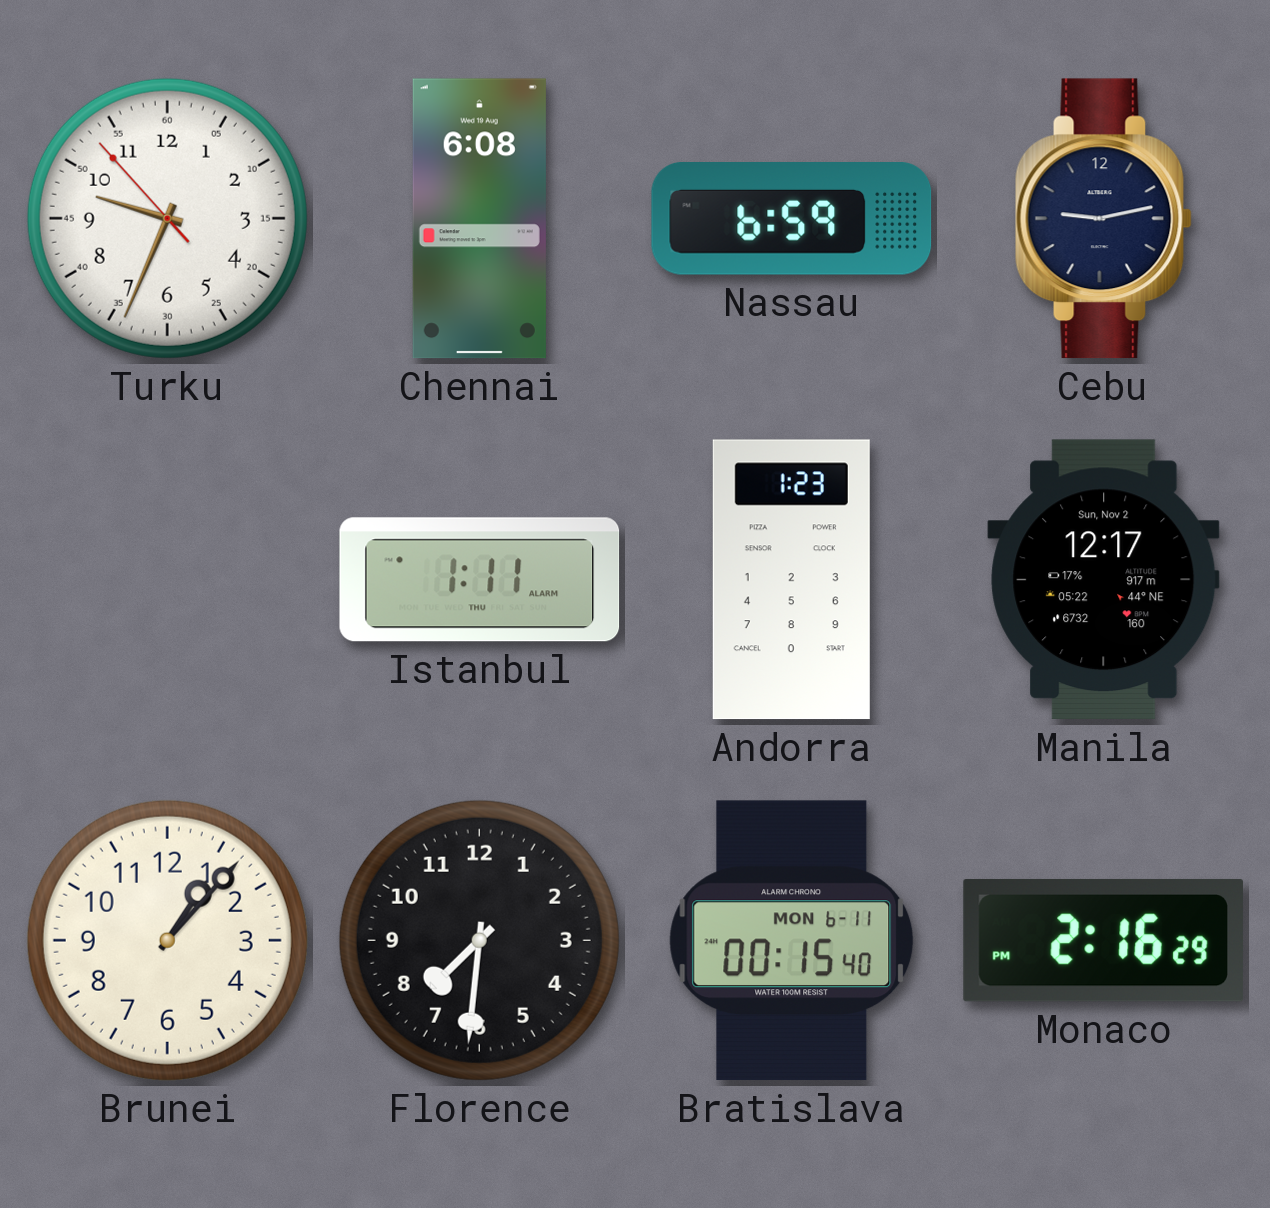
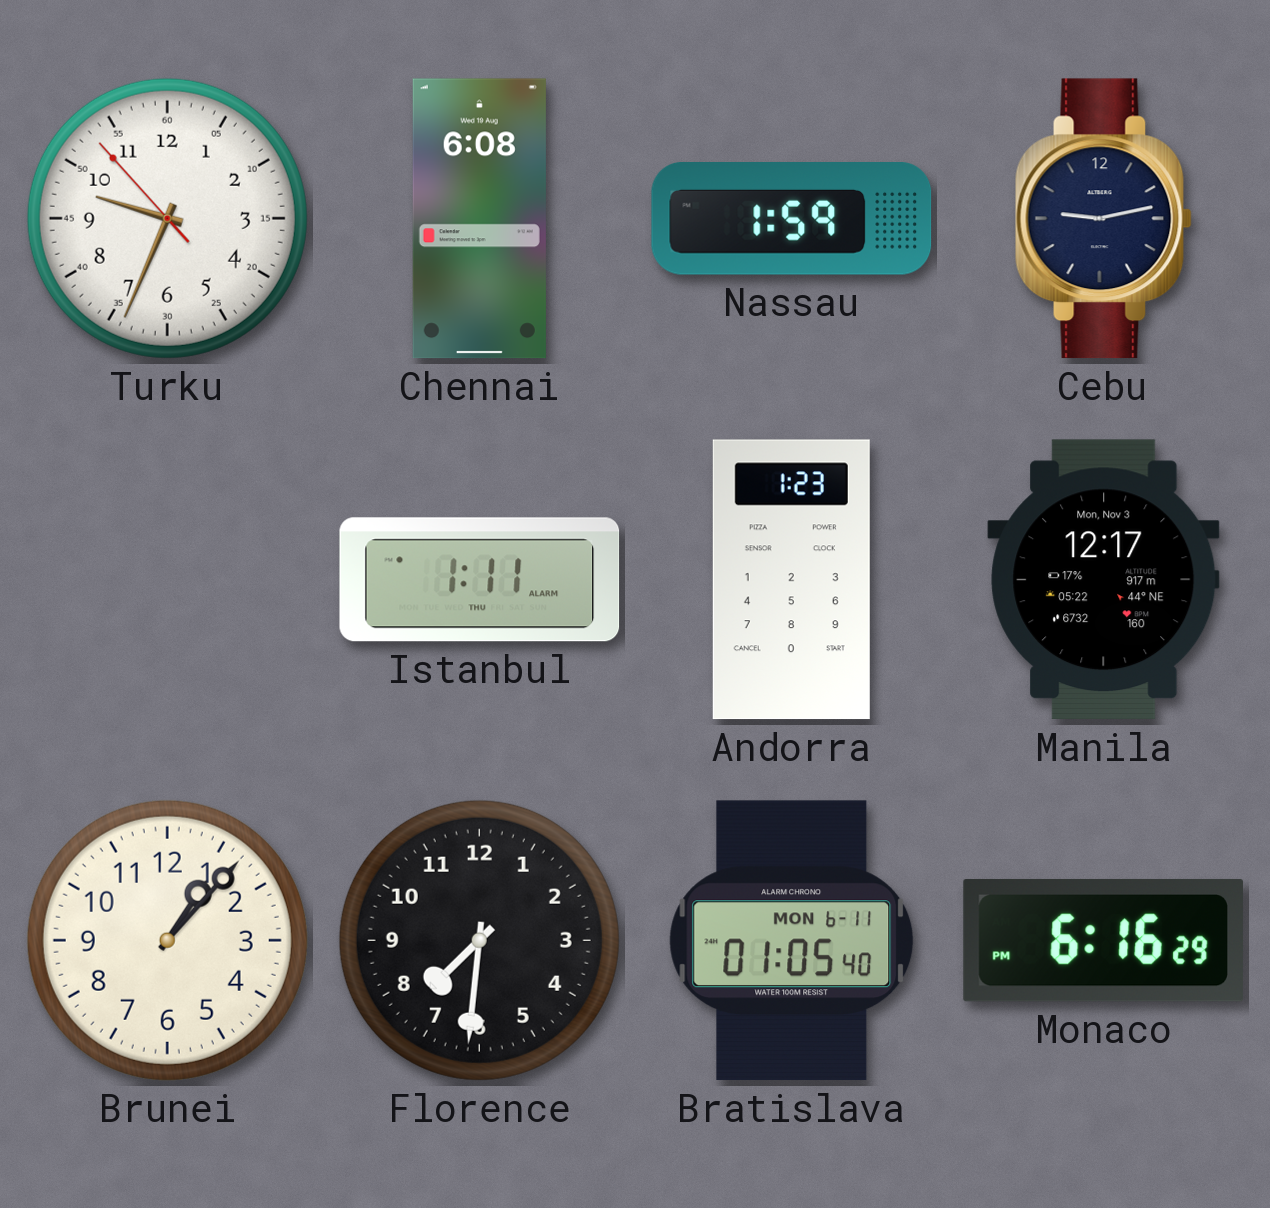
Nassau: 6:59 -> 1:59 (792, 219)
Manila date: Sun, Nov 2 -> Mon, Nov 3 (1104, 580)
Bratislava: 00:15 -> 01:05 (792, 941)
Monaco: 2:16 -> 6:16 (1103, 940)
